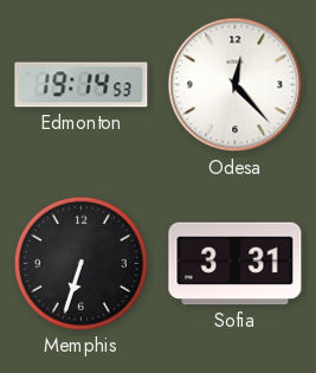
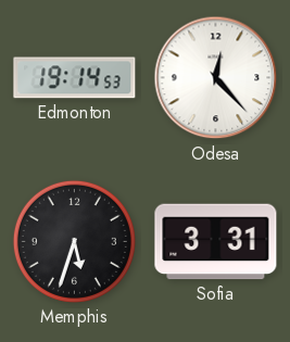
Memphis: 6:33 -> 5:33 (74, 241)
